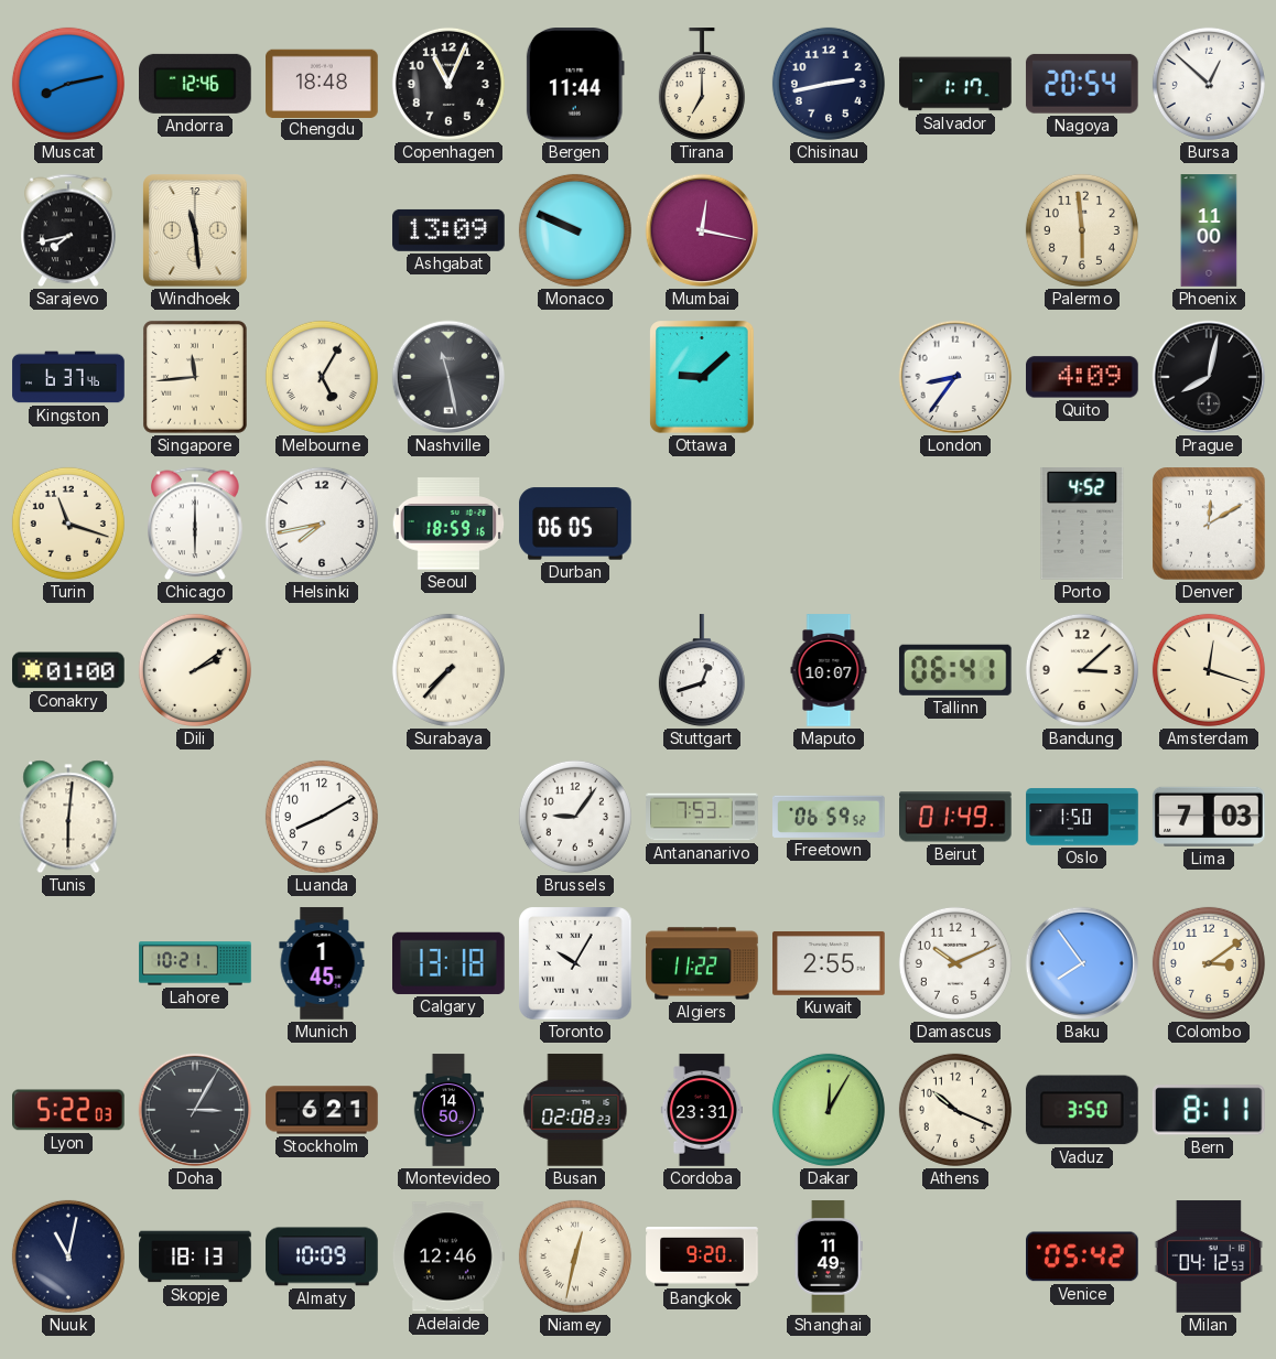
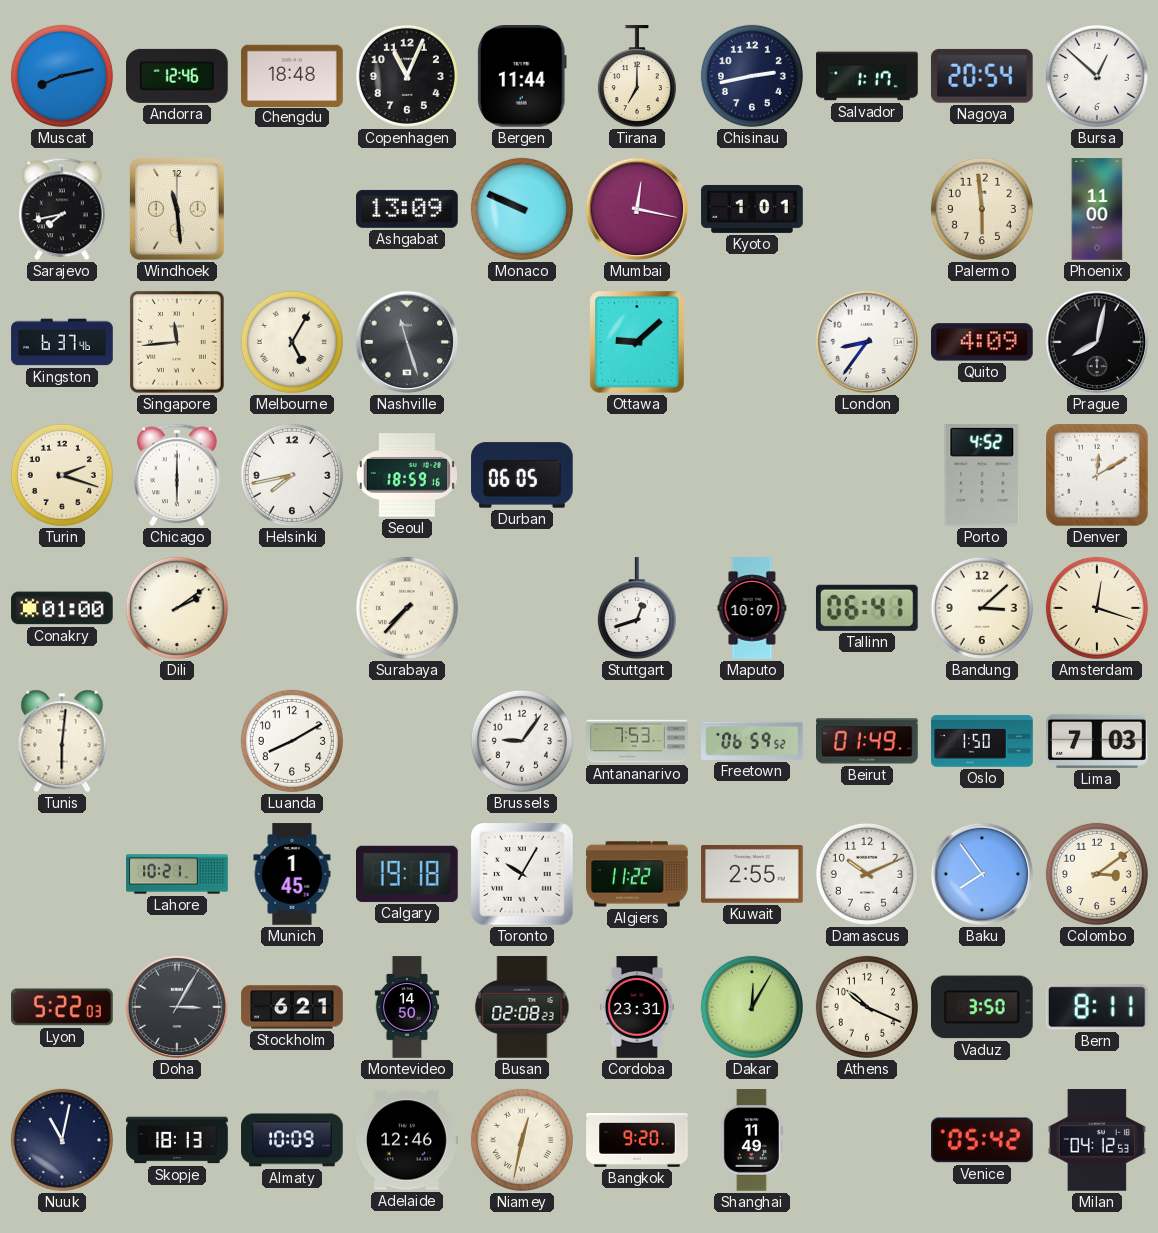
Kyoto: none -> 1:01 (752, 209)
Nashville: 11:28 -> 11:27 (407, 342)
Turin: 11:18 -> 2:18 (62, 475)
Calgary: 13:18 -> 19:18 (408, 874)
